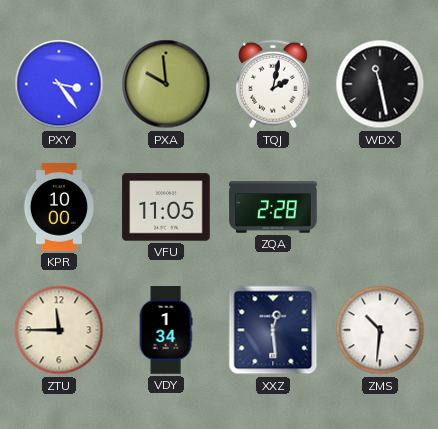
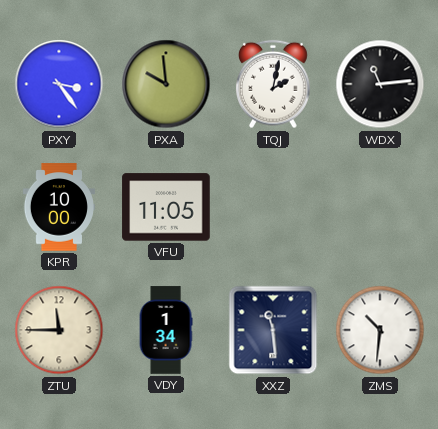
WDX: 11:28 -> 11:14 (380, 84)
ZQA: 2:28 -> none (273, 207)
XXZ: 12:29 -> 11:29 (273, 330)
